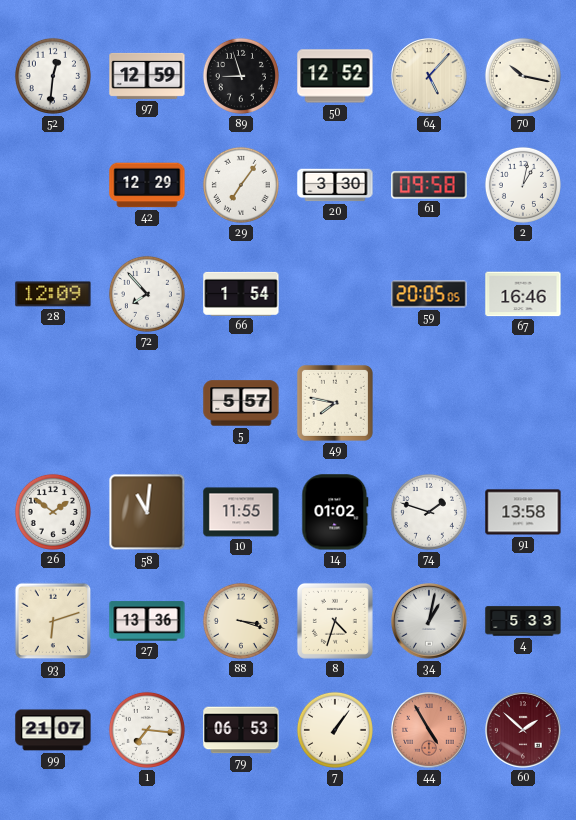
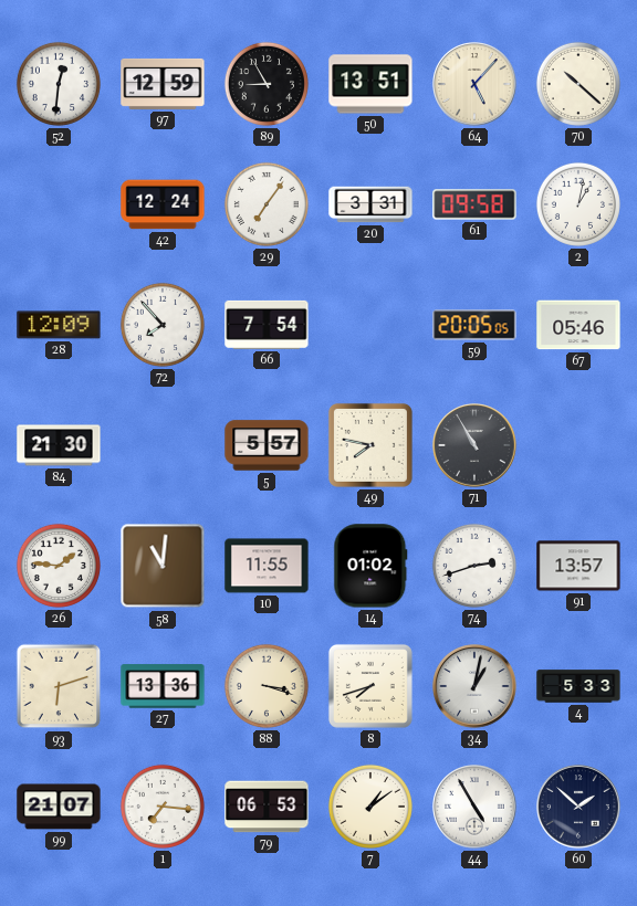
89: 8:57 -> 8:55 (267, 84)
50: 12:52 -> 13:51 (370, 84)
70: 10:17 -> 10:22 (578, 84)
42: 12:29 -> 12:24 (163, 204)
20: 3:30 -> 3:31 (370, 204)
66: 1:54 -> 7:54 (267, 325)
67: 16:46 -> 05:46 (578, 325)
84: none -> 21:30 (59, 445)
71: none -> 10:55 (474, 445)
26: 1:51 -> 1:46 (59, 566)
74: 1:48 -> 2:42 (474, 566)
91: 13:58 -> 13:57 (578, 566)
8: 4:33 -> 7:42 (370, 686)
7: 1:06 -> 1:09 (370, 807)
44 dial: salmon -> white (474, 807)
60 dial: burgundy -> navy (578, 807)
